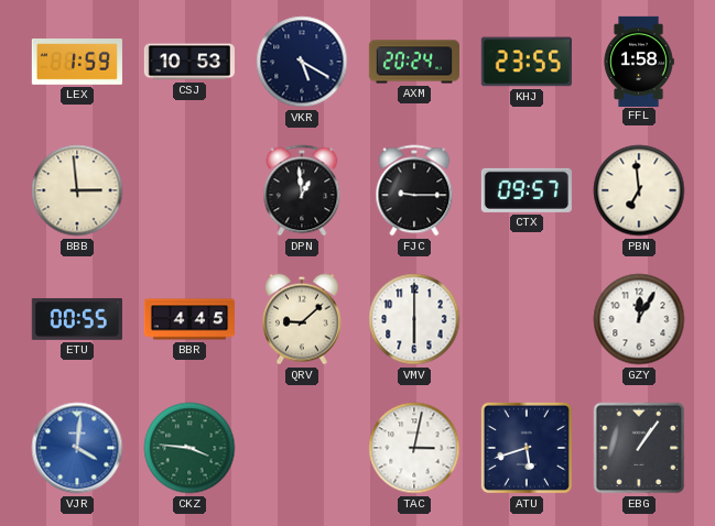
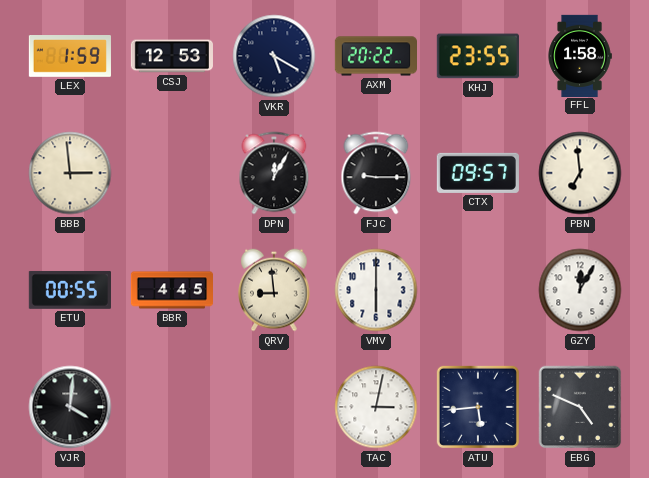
CSJ: 10:53 -> 12:53 (172, 56)
AXM: 20:24 -> 20:22 (375, 56)
DPN: 12:59 -> 12:05 (274, 173)
QRV: 9:08 -> 8:59 (274, 290)
VJR dial: blue -> black (70, 407)
CKZ: 3:46 -> none (189, 448)
ATU: 5:42 -> 5:44 (478, 407)
EBG: 1:06 -> 4:49 (580, 407)
